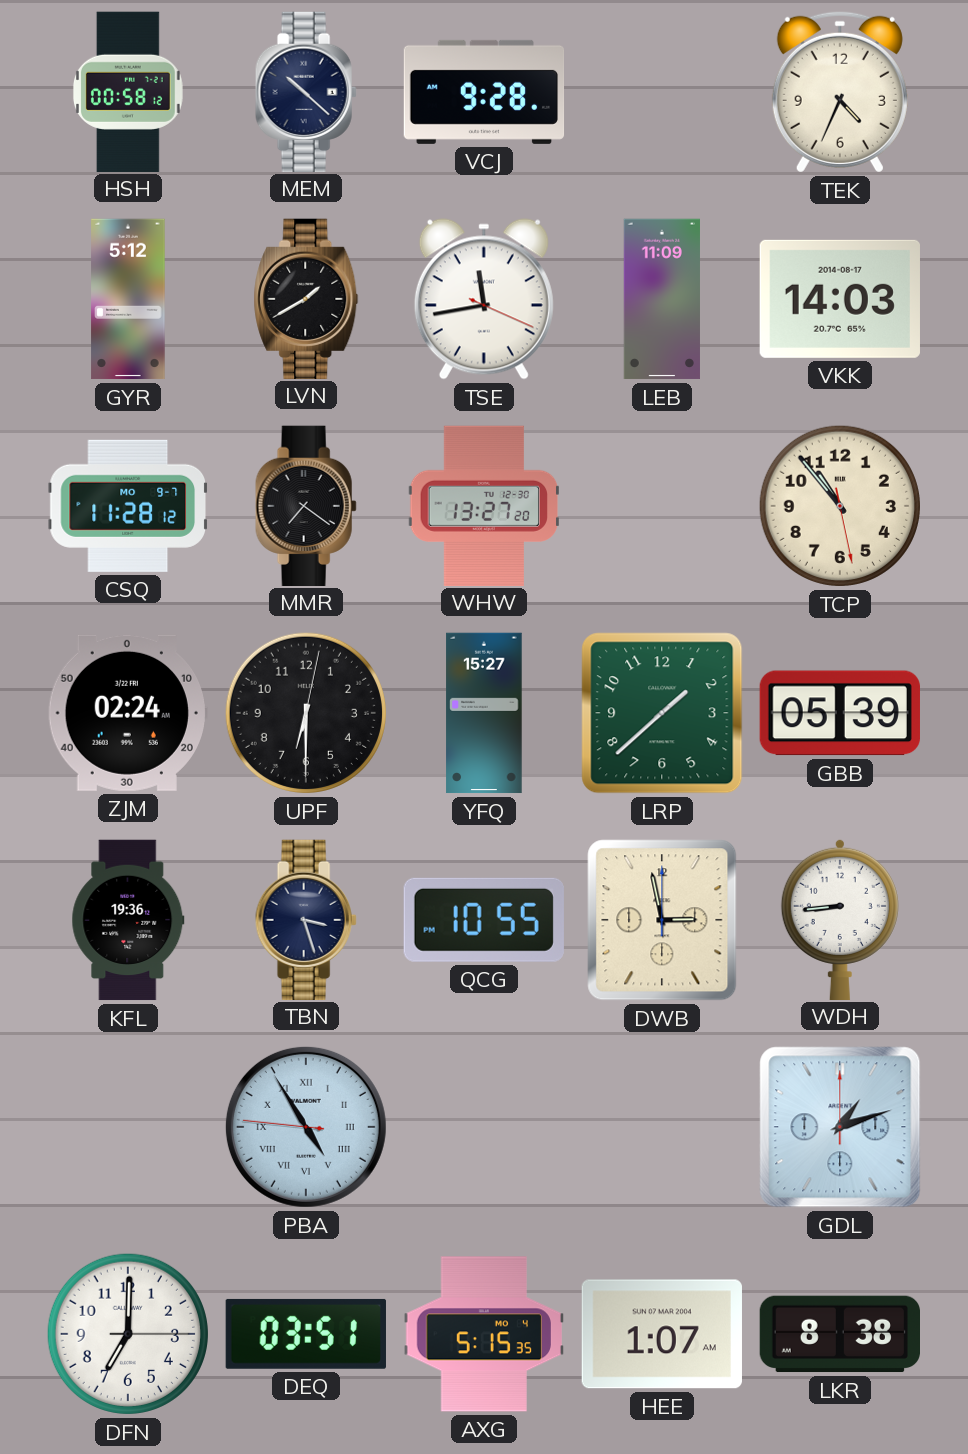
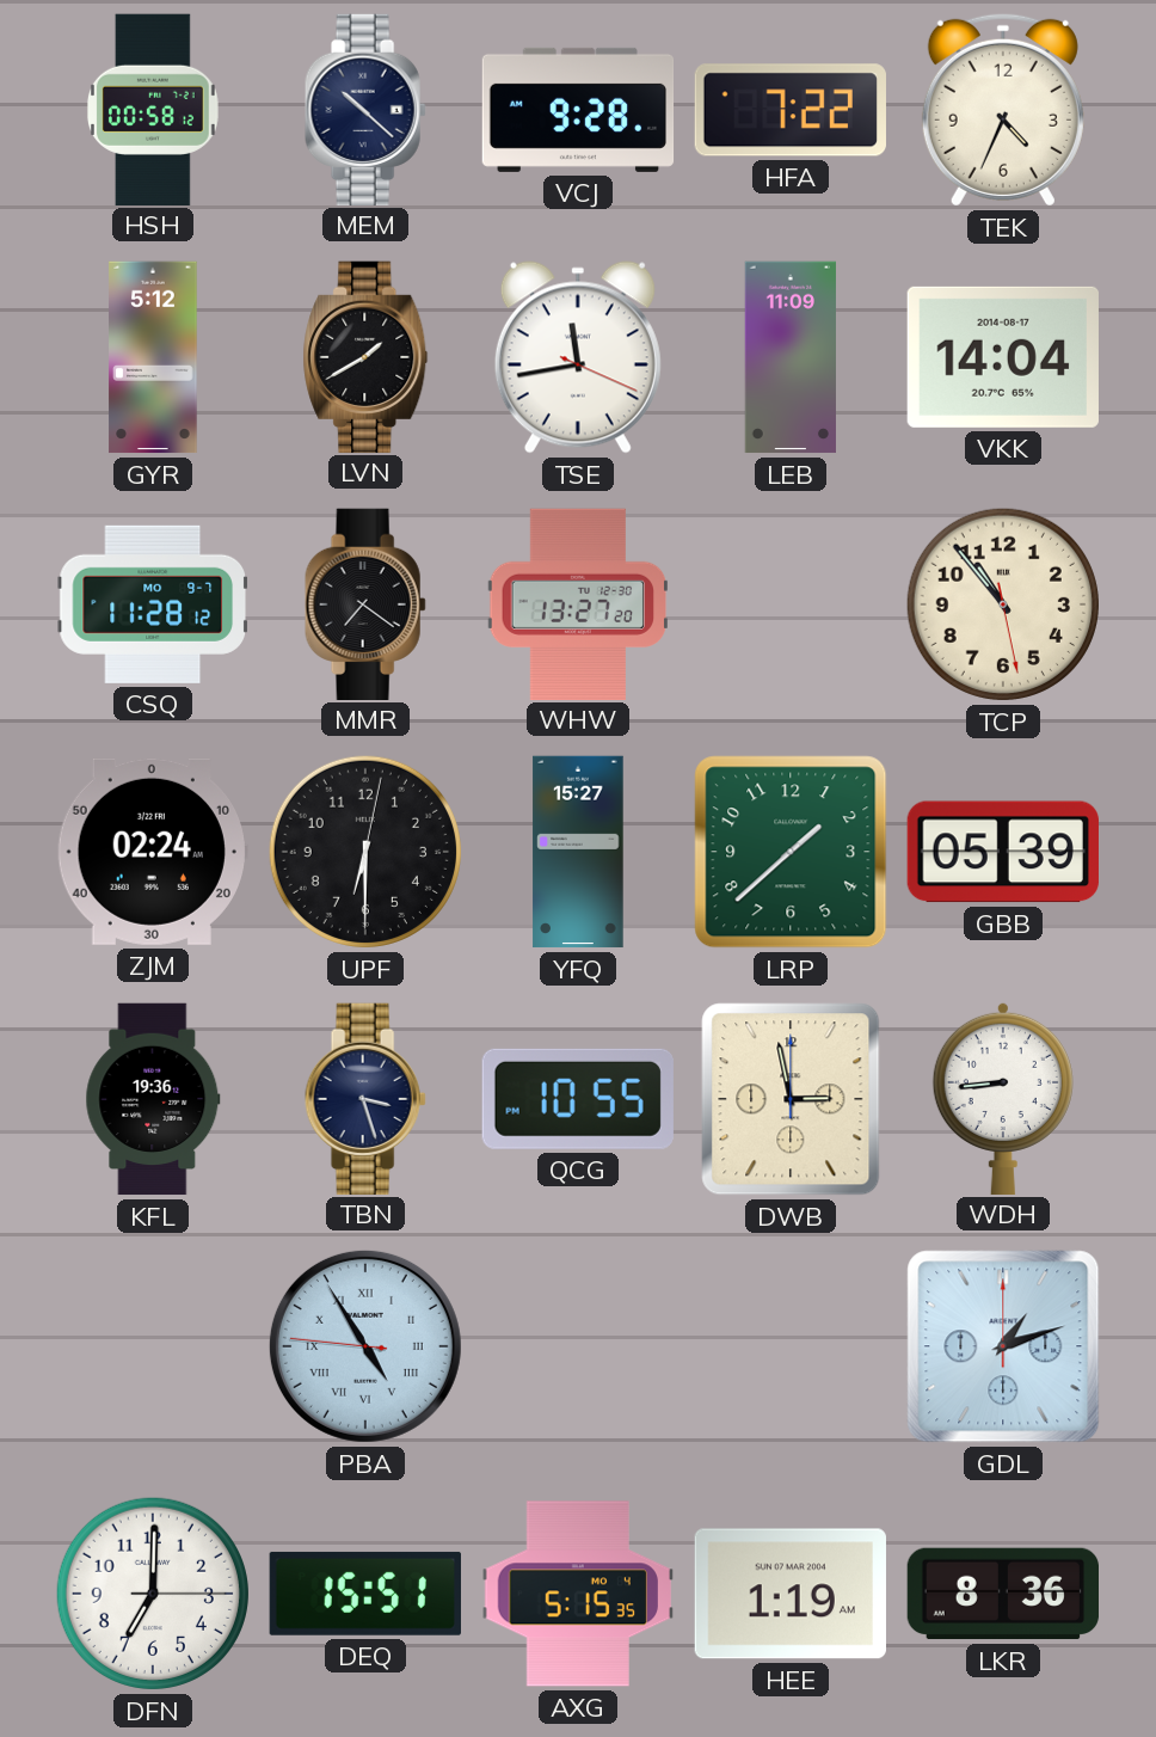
HFA: none -> 7:22 (791, 110)
VKK: 14:03 -> 14:04 (1003, 357)
DEQ: 03:51 -> 15:51 (365, 1594)
HEE: 1:07 -> 1:19 (791, 1594)
LKR: 8:38 -> 8:36 (1002, 1594)
